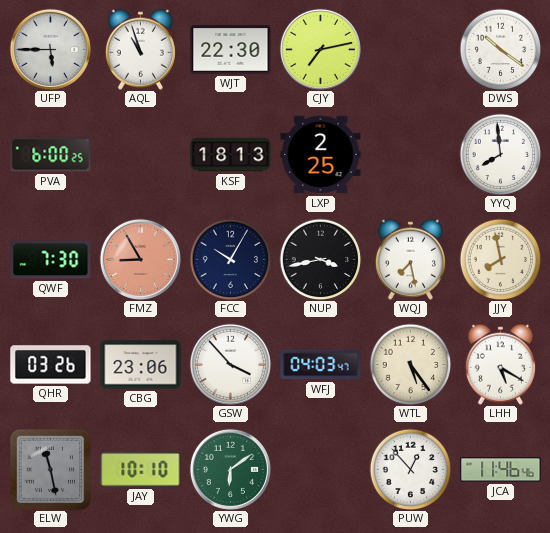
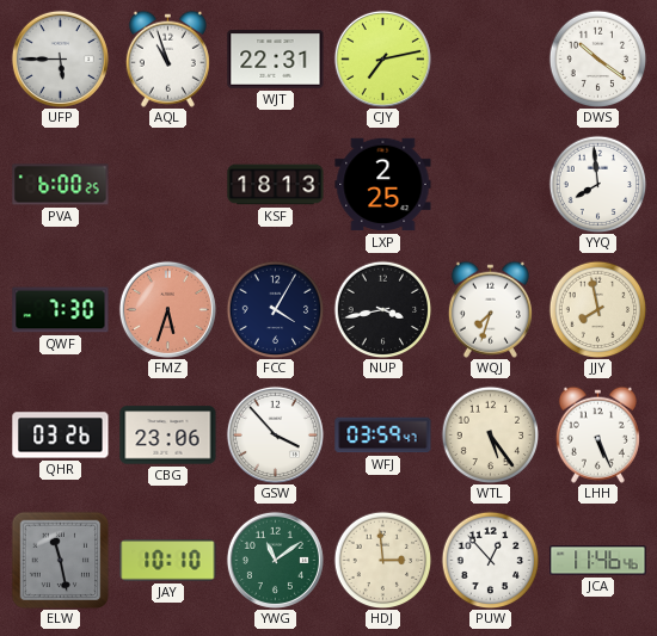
WJT: 22:30 -> 22:31 (276, 60)
FMZ: 8:55 -> 5:33 (167, 309)
FCC: 10:05 -> 4:05 (275, 309)
WQJ: 7:28 -> 7:33 (490, 309)
WFJ: 04:03 -> 03:59 (383, 436)
LHH: 5:20 -> 5:26 (597, 434)
YWG: 6:09 -> 11:09 (275, 560)
HDJ: none -> 2:59 (382, 560)
